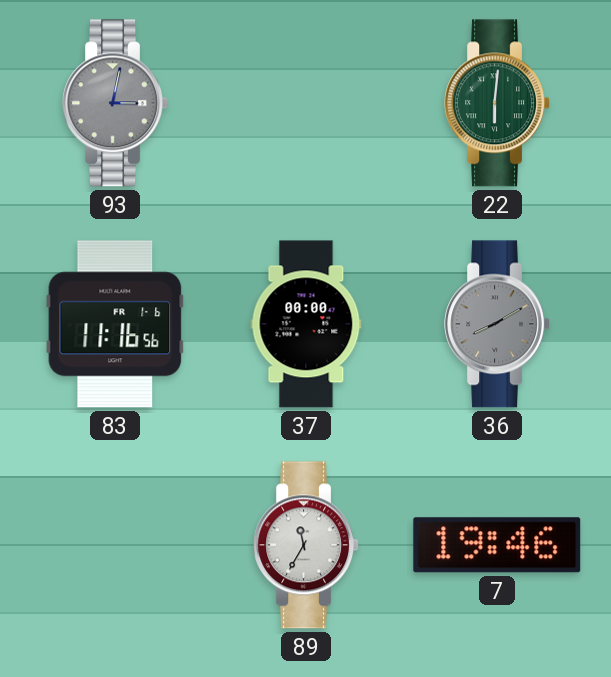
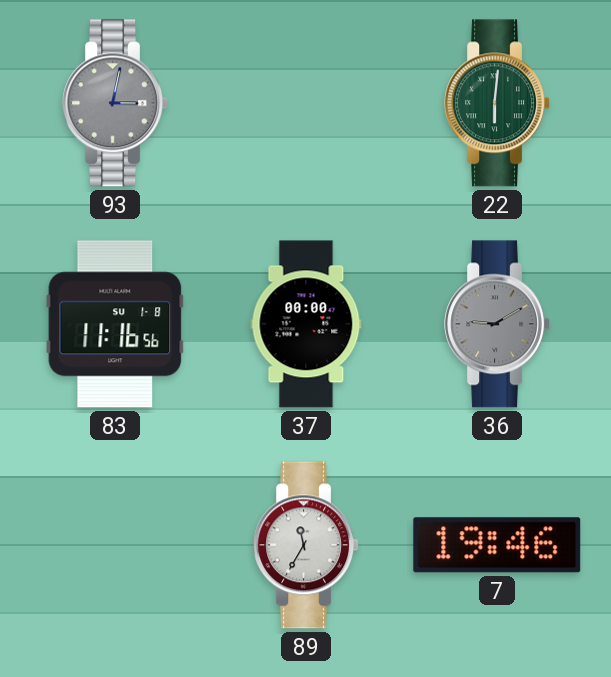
83 date: FR 1-6 -> SU 1-8 (115, 324)
36: 8:10 -> 9:10 (498, 324)
